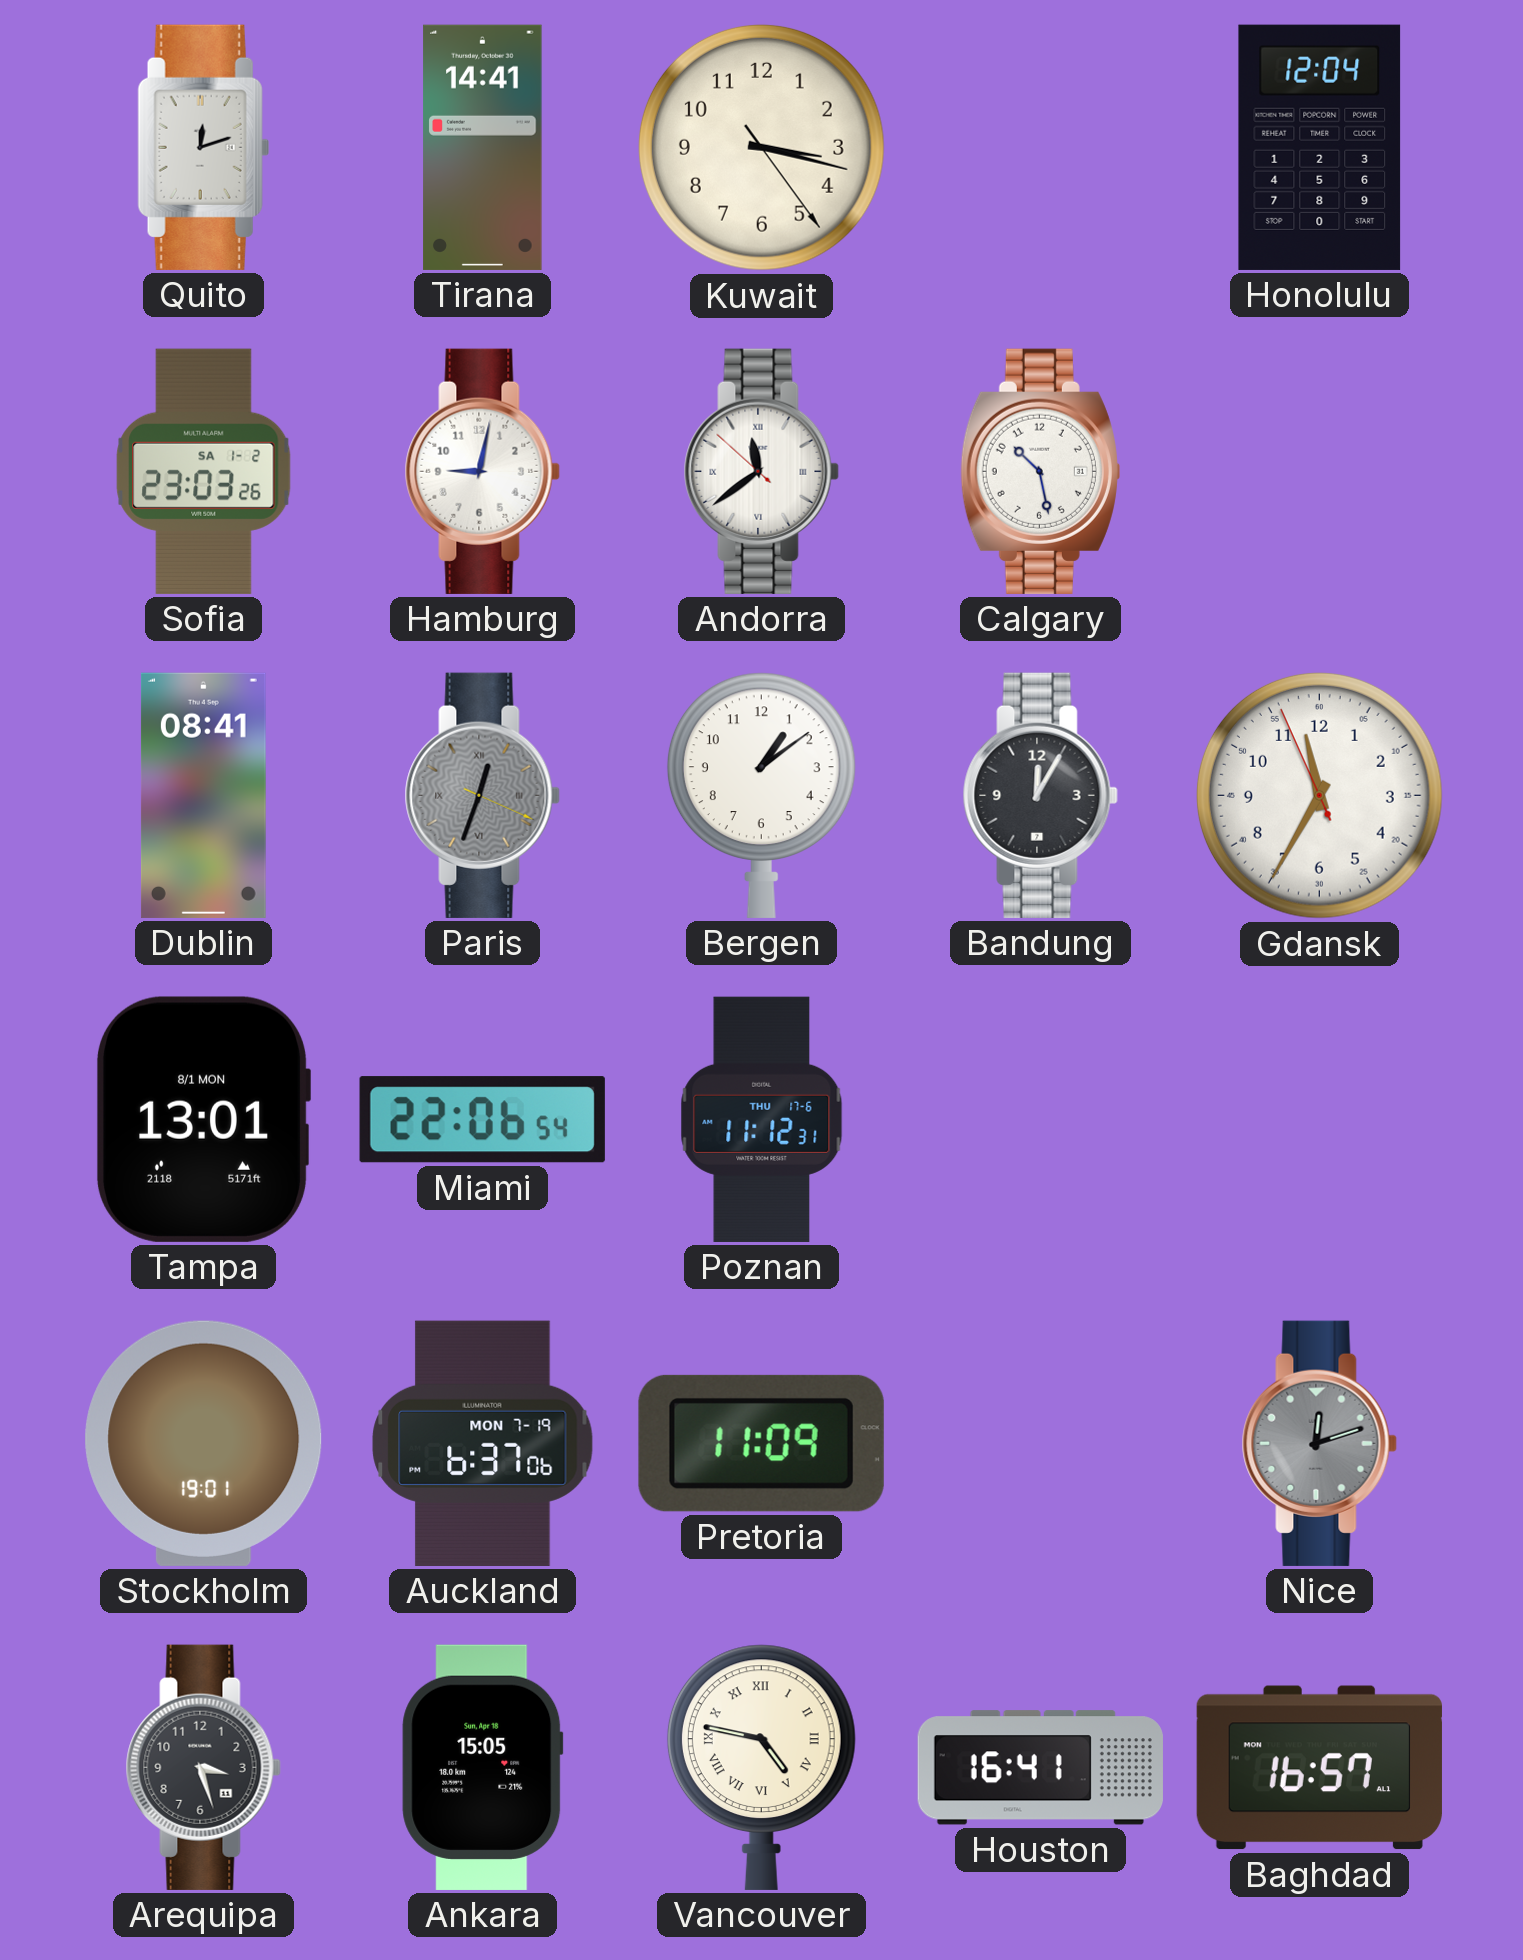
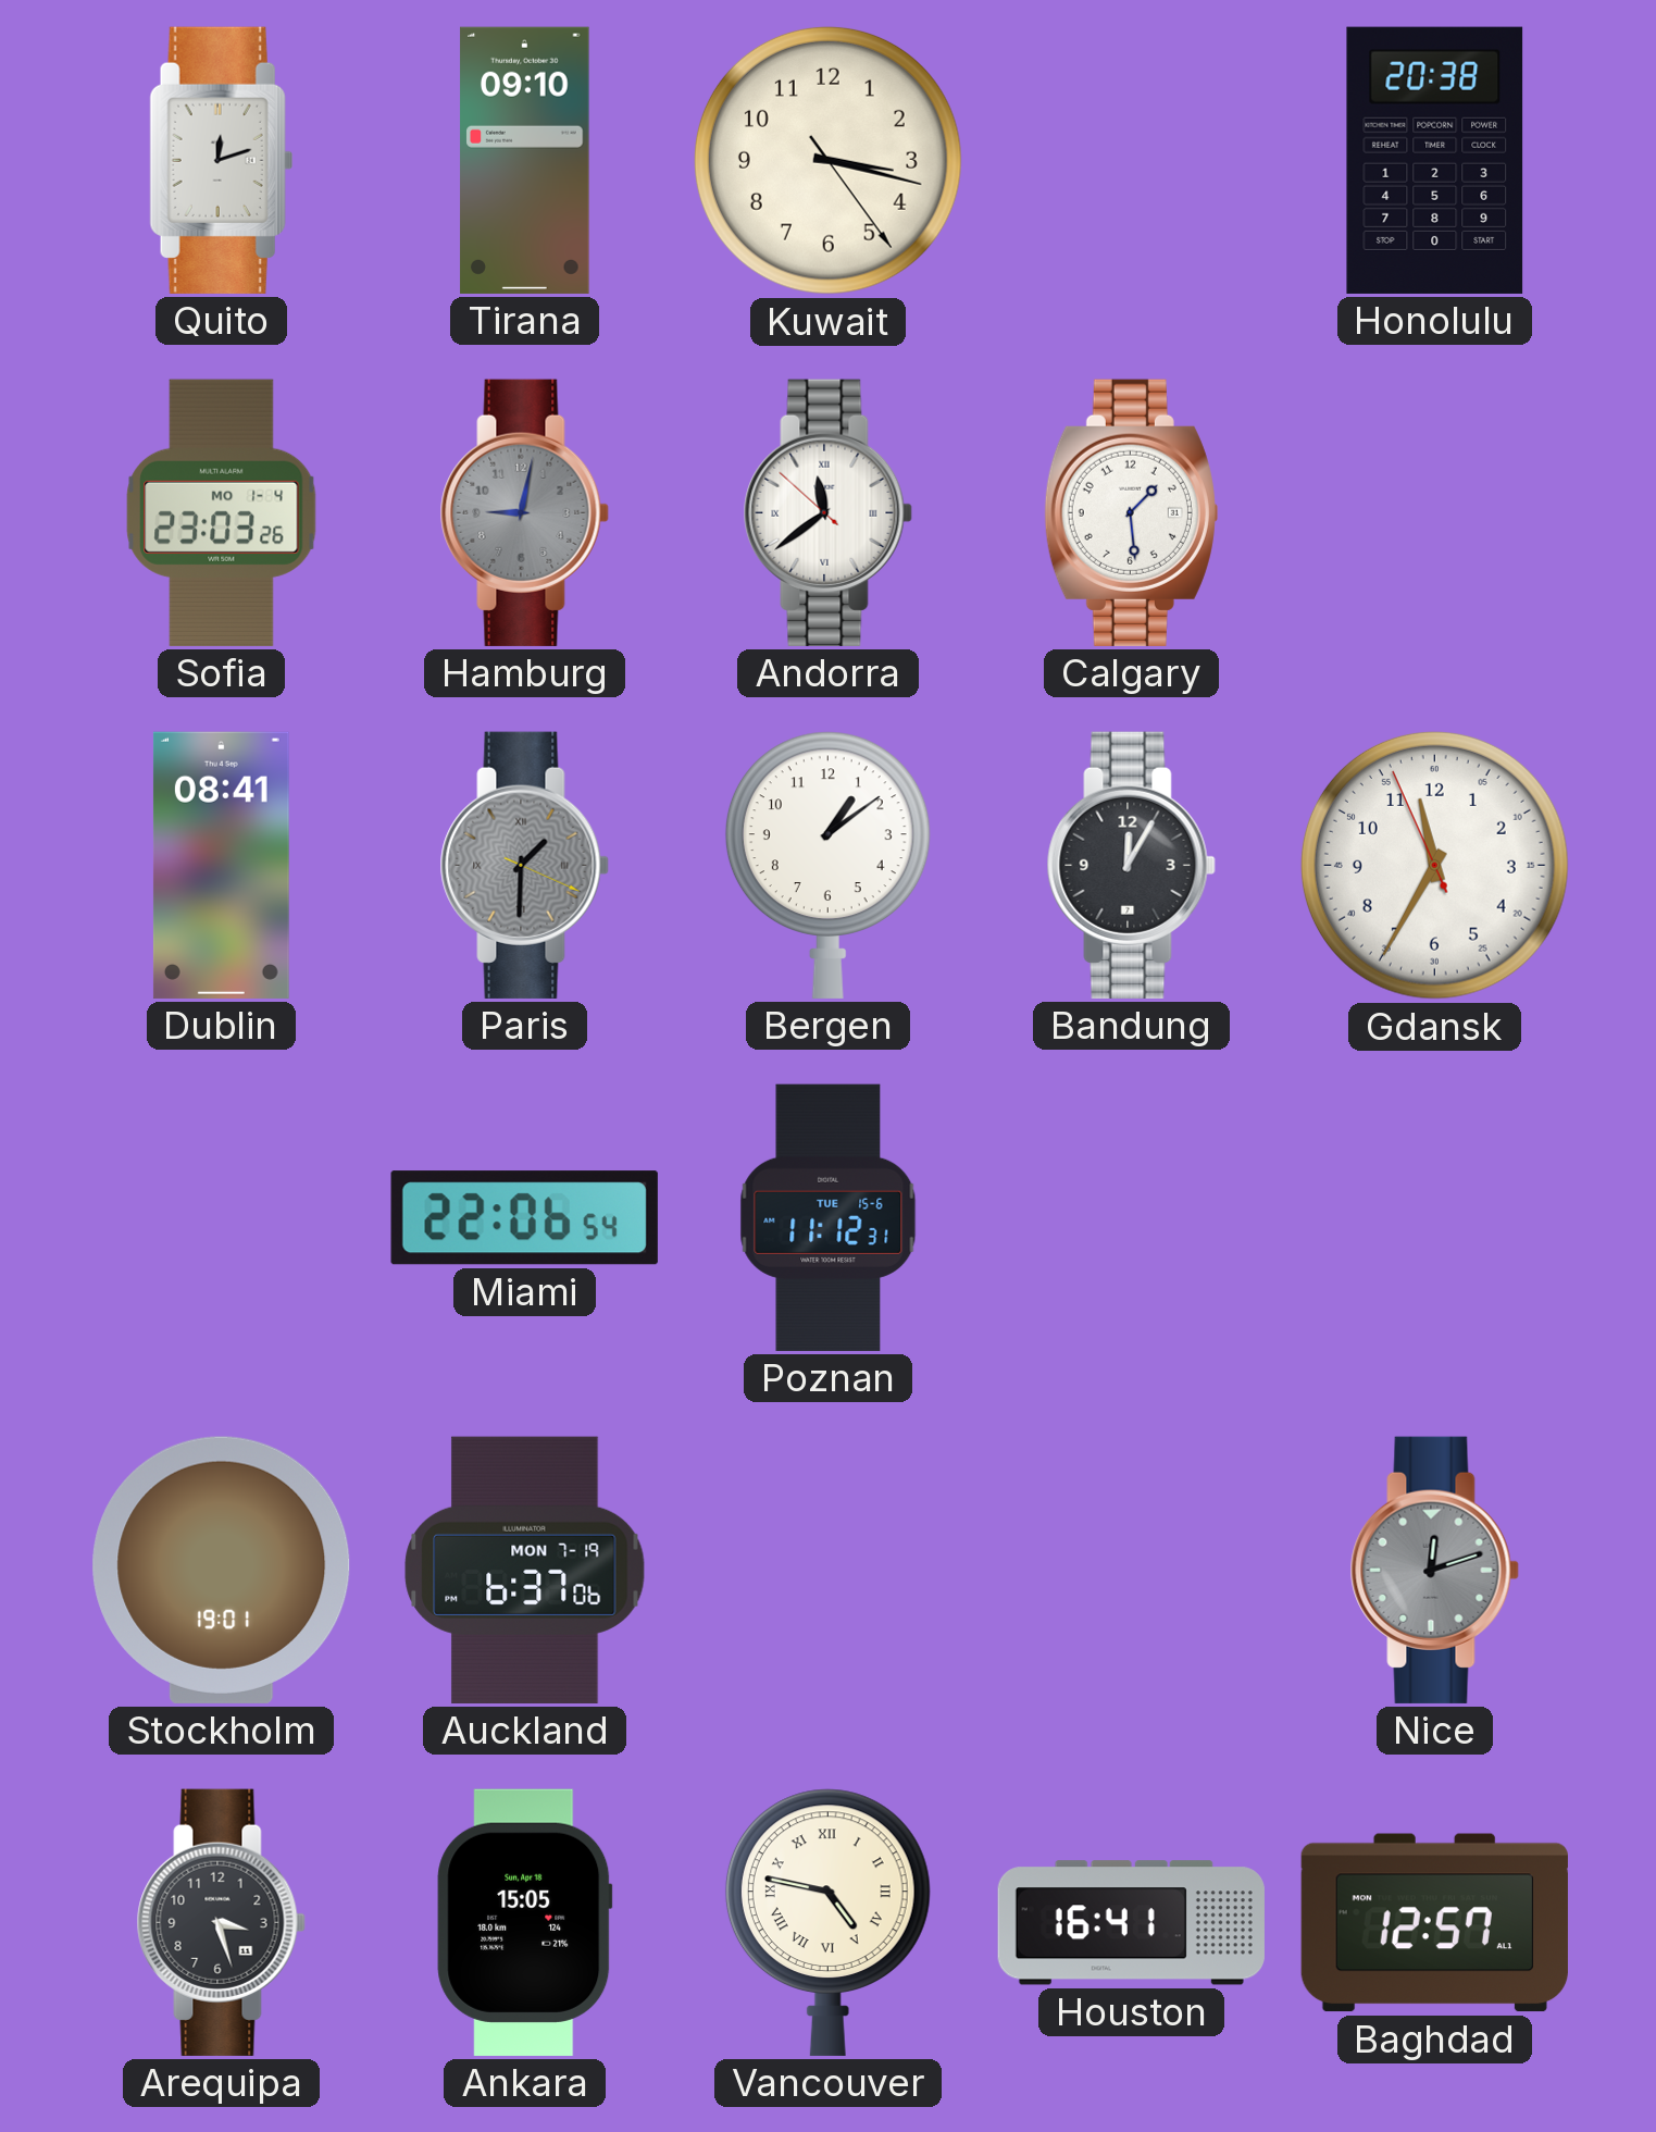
Tirana: 14:41 -> 09:10 (525, 160)
Honolulu: 12:04 -> 20:38 (1435, 160)
Sofia date: SA 1-2 -> MO 1-4 (222, 512)
Hamburg dial: white -> grey (524, 512)
Calgary: 10:28 -> 1:29 (1131, 512)
Paris: 12:33 -> 1:30 (524, 865)
Tampa: 13:01 -> none (202, 1119)
Poznan date: THU 17-6 -> TUE 15-6 (829, 1217)
Pretoria: 11:09 -> none (761, 1443)
Baghdad: 16:57 -> 12:57 (1434, 1923)
